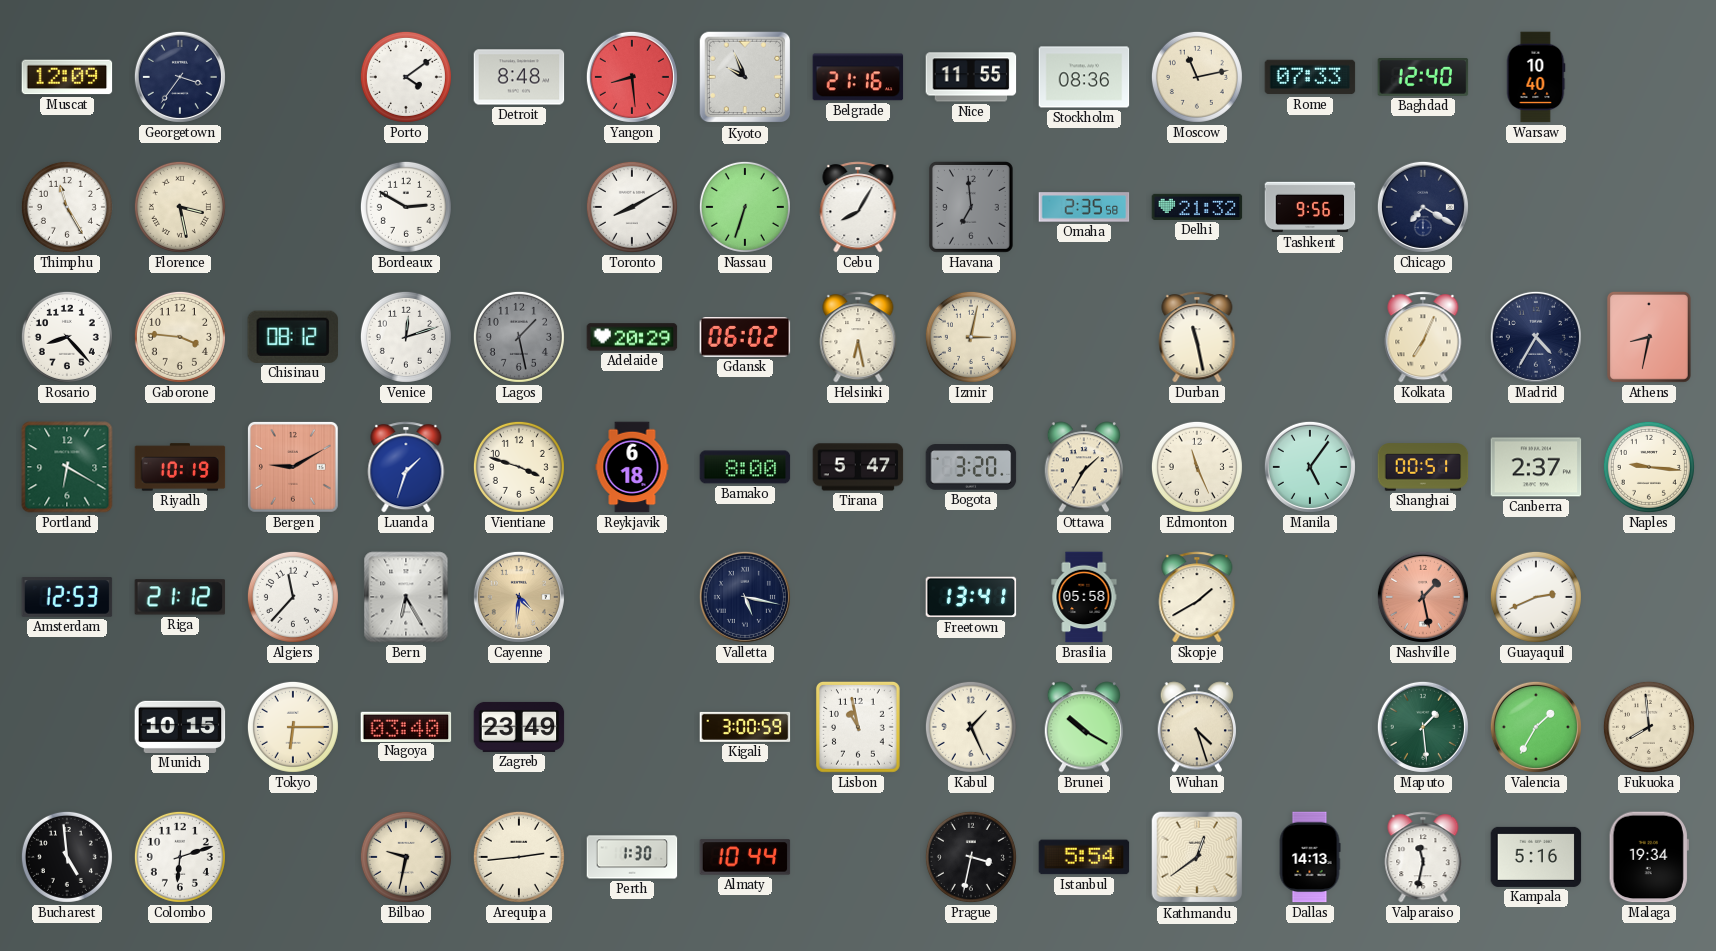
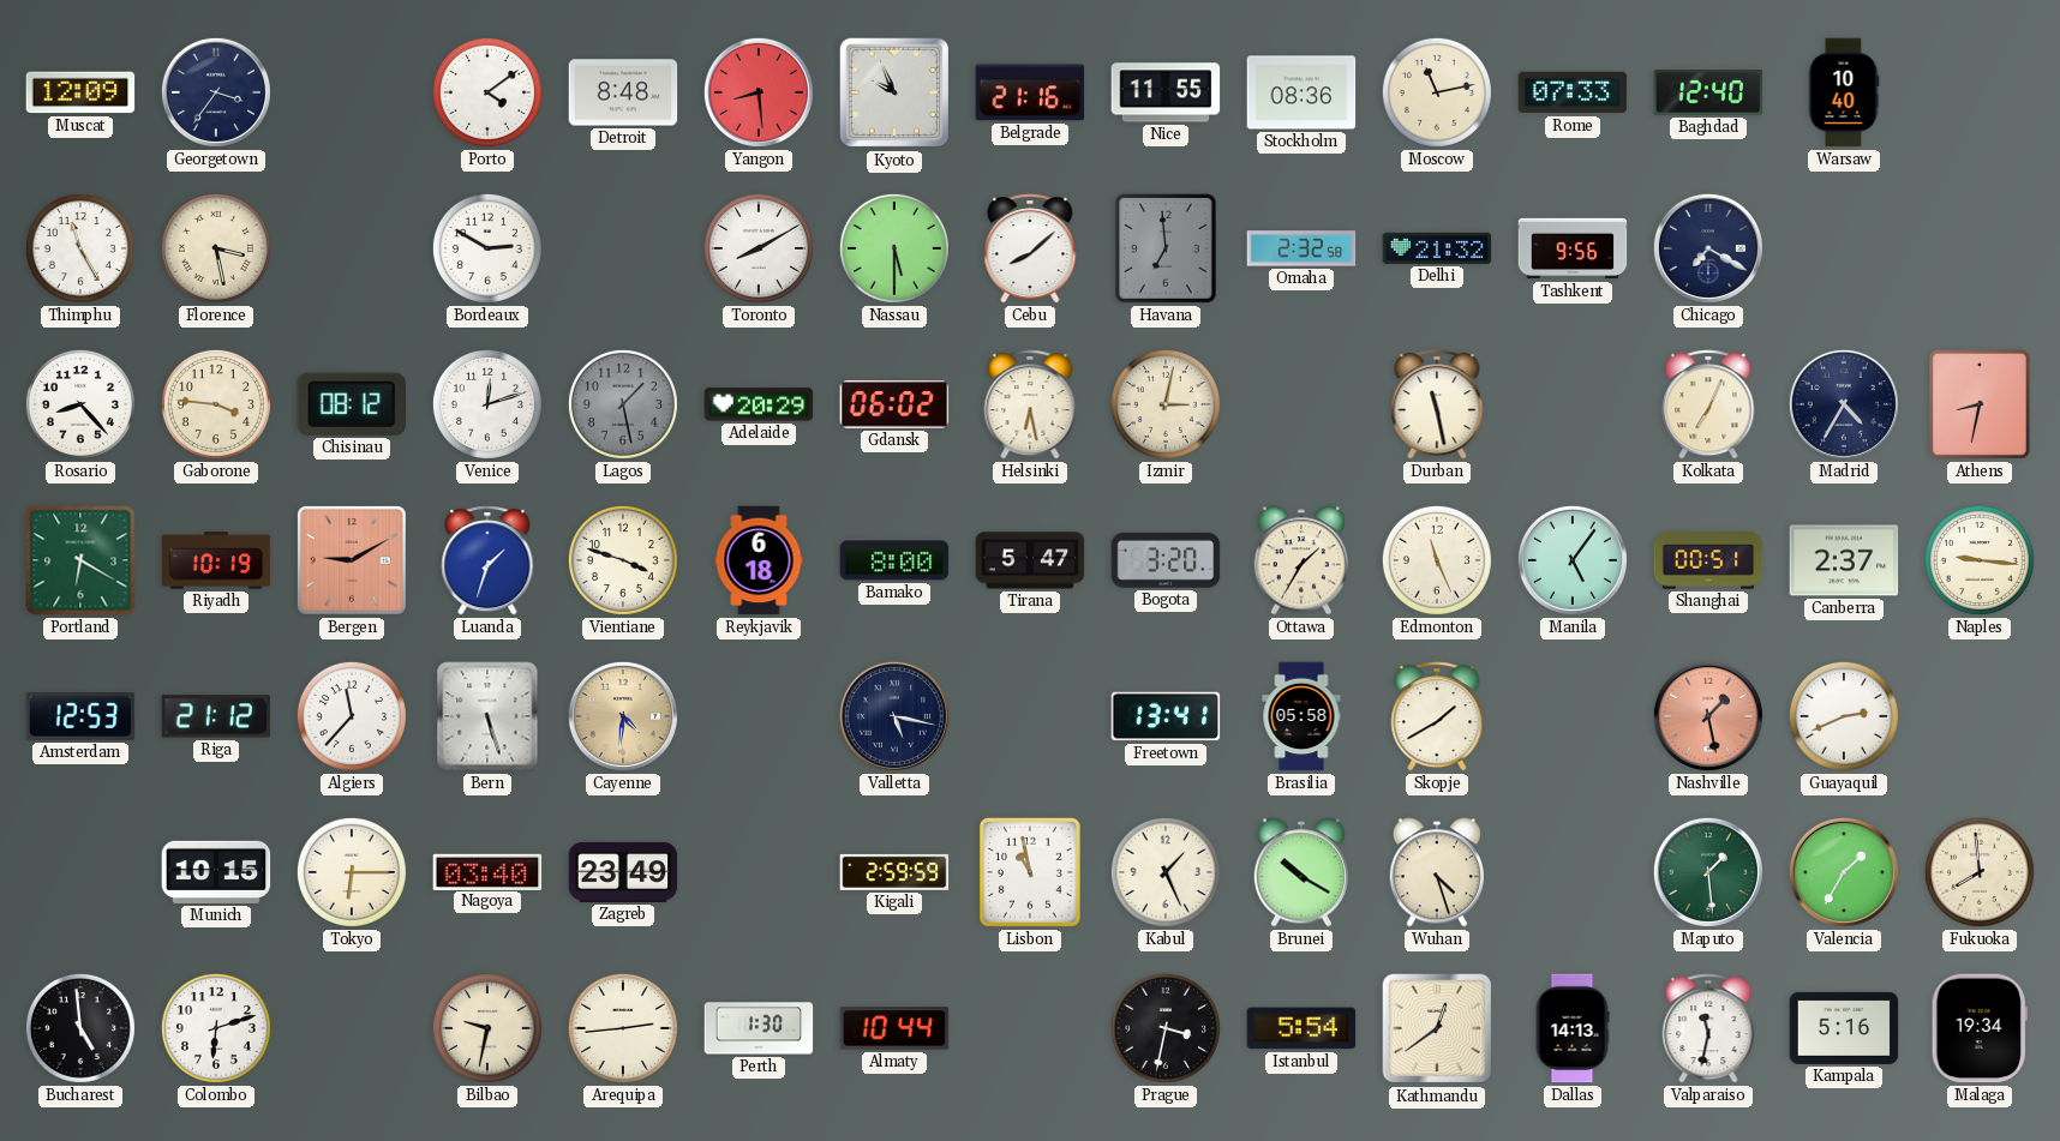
Nassau: 6:33 -> 5:30 (894, 248)
Cebu: 8:05 -> 8:08 (1030, 248)
Omaha: 2:35 -> 2:32 (1301, 248)
Bern: 6:25 -> 5:27 (487, 716)
Kigali: 3:00 -> 2:59 (894, 872)
